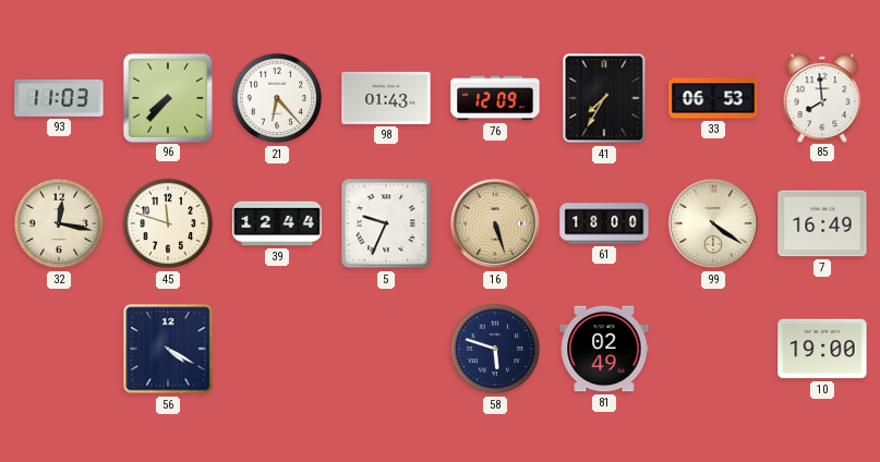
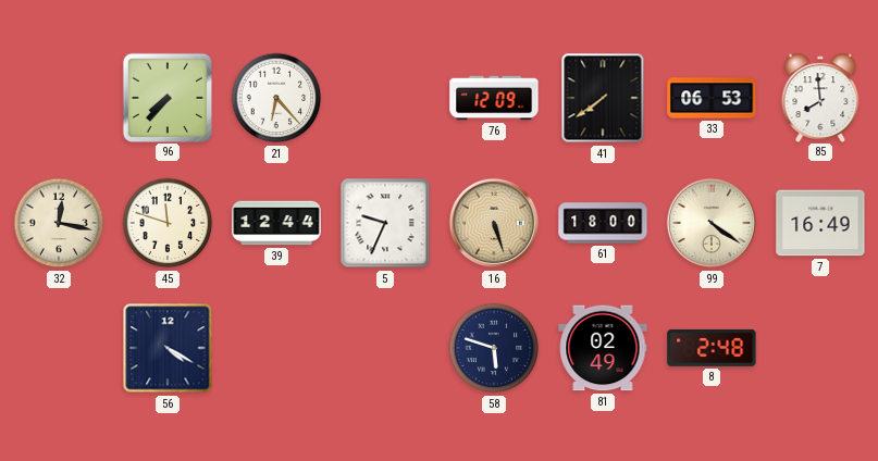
93: 11:03 -> none (59, 98)
98: 01:43 -> none (386, 98)
41: 7:35 -> 7:39 (603, 98)
8: none -> 2:48 (712, 348)
10: 19:00 -> none (822, 349)
